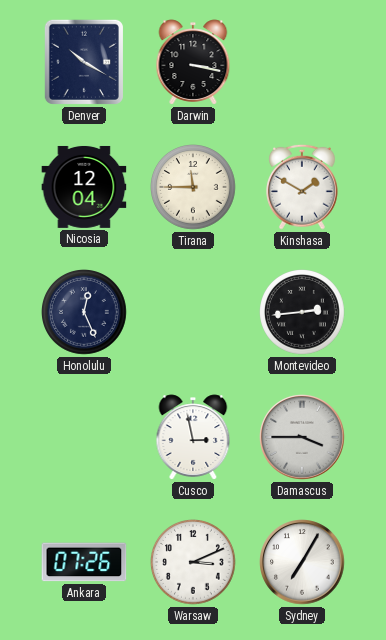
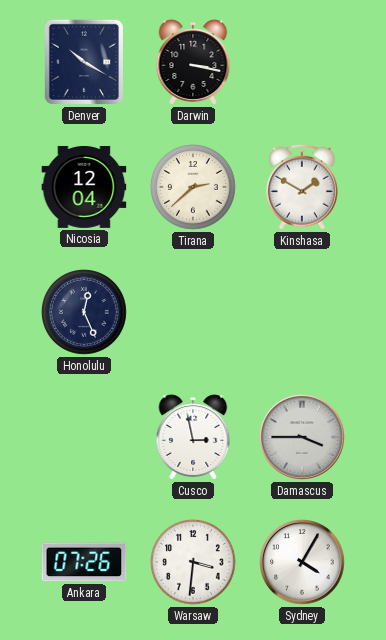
Tirana: 11:45 -> 2:38 (194, 188)
Montevideo: 2:44 -> none (303, 313)
Warsaw: 3:11 -> 3:31 (194, 563)
Sydney: 7:05 -> 4:05 (302, 562)
